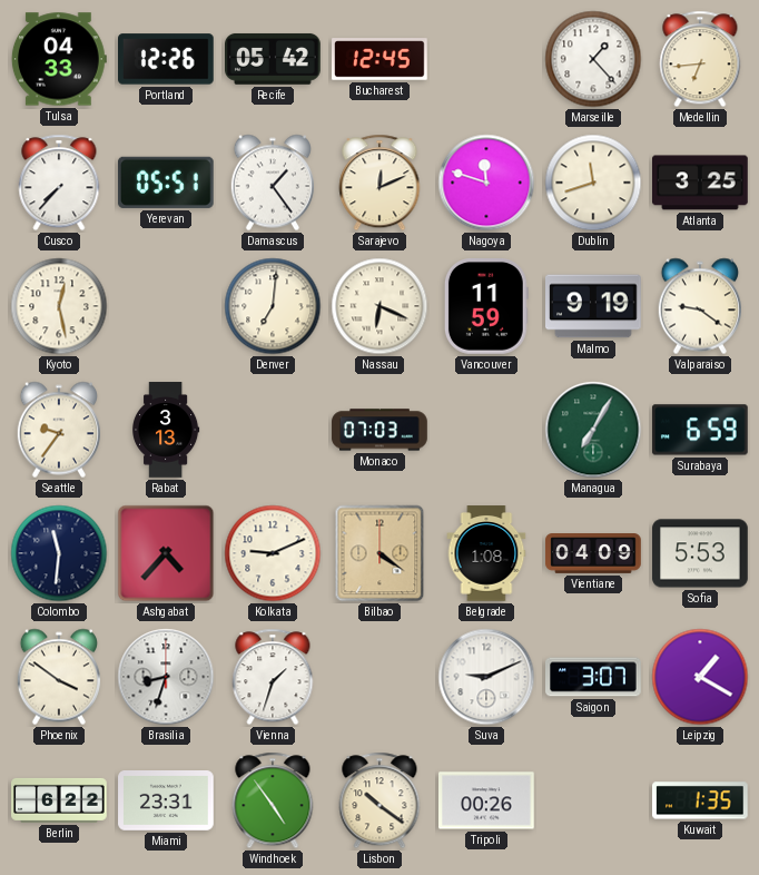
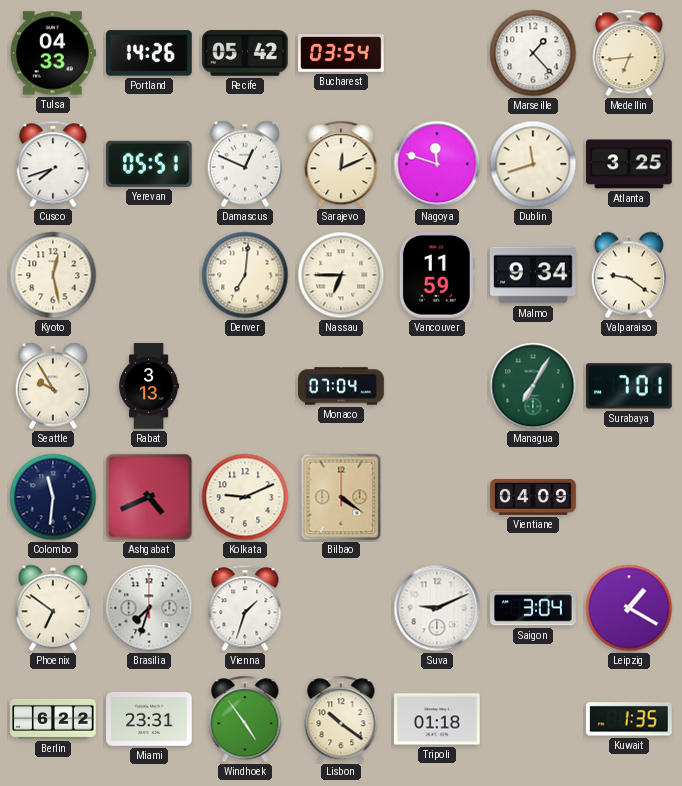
Portland: 12:26 -> 14:26 (150, 53)
Bucharest: 12:45 -> 03:54 (341, 53)
Cusco: 7:37 -> 7:42 (53, 164)
Damascus: 1:24 -> 12:49 (244, 164)
Nassau: 6:19 -> 6:45 (341, 275)
Malmo: 9:19 -> 9:34 (534, 275)
Seattle: 9:36 -> 9:55 (52, 386)
Monaco: 07:03 -> 07:04 (341, 386)
Surabaya: 6:59 -> 7:01 (629, 386)
Ashgabat: 4:37 -> 4:41 (149, 497)
Belgrade: 1:08 -> none (486, 553)
Sofia: 5:53 -> none (700, 553)
Phoenix: 3:51 -> 6:51 (52, 608)
Brasilia: 8:33 -> 7:33 (149, 608)
Saigon: 3:07 -> 3:04 (533, 608)
Tripoli: 00:26 -> 01:18 (438, 719)
